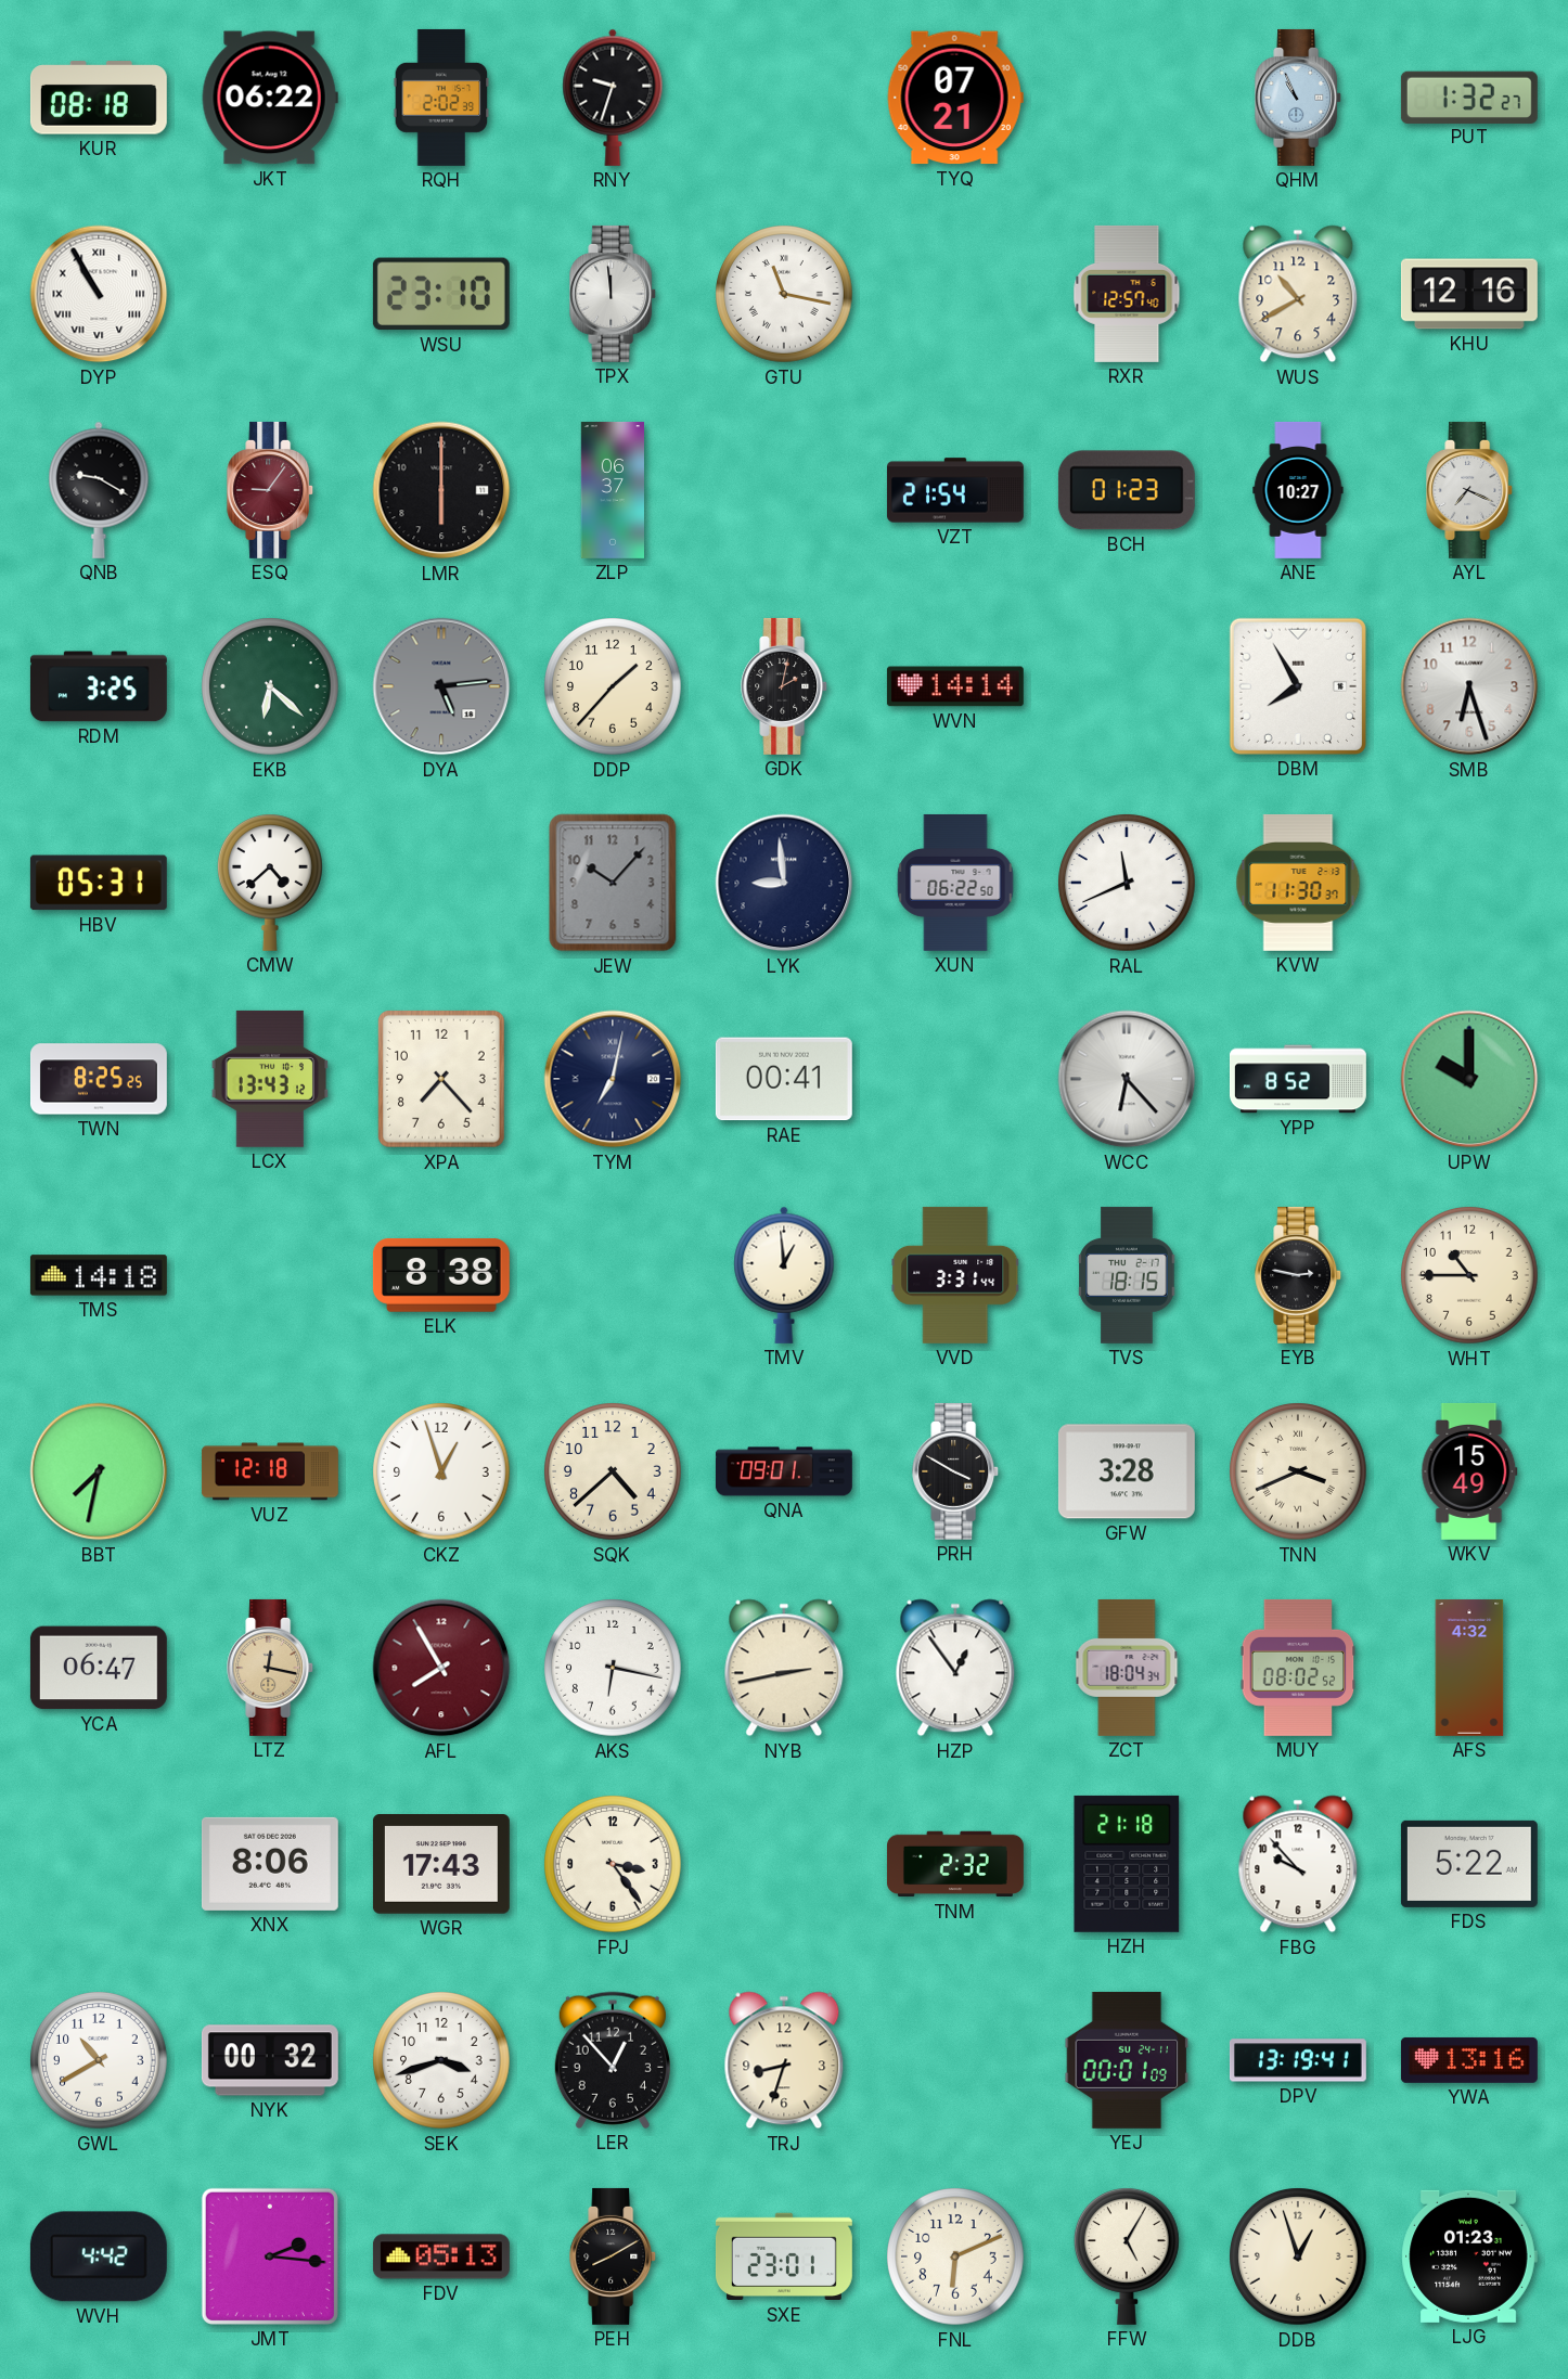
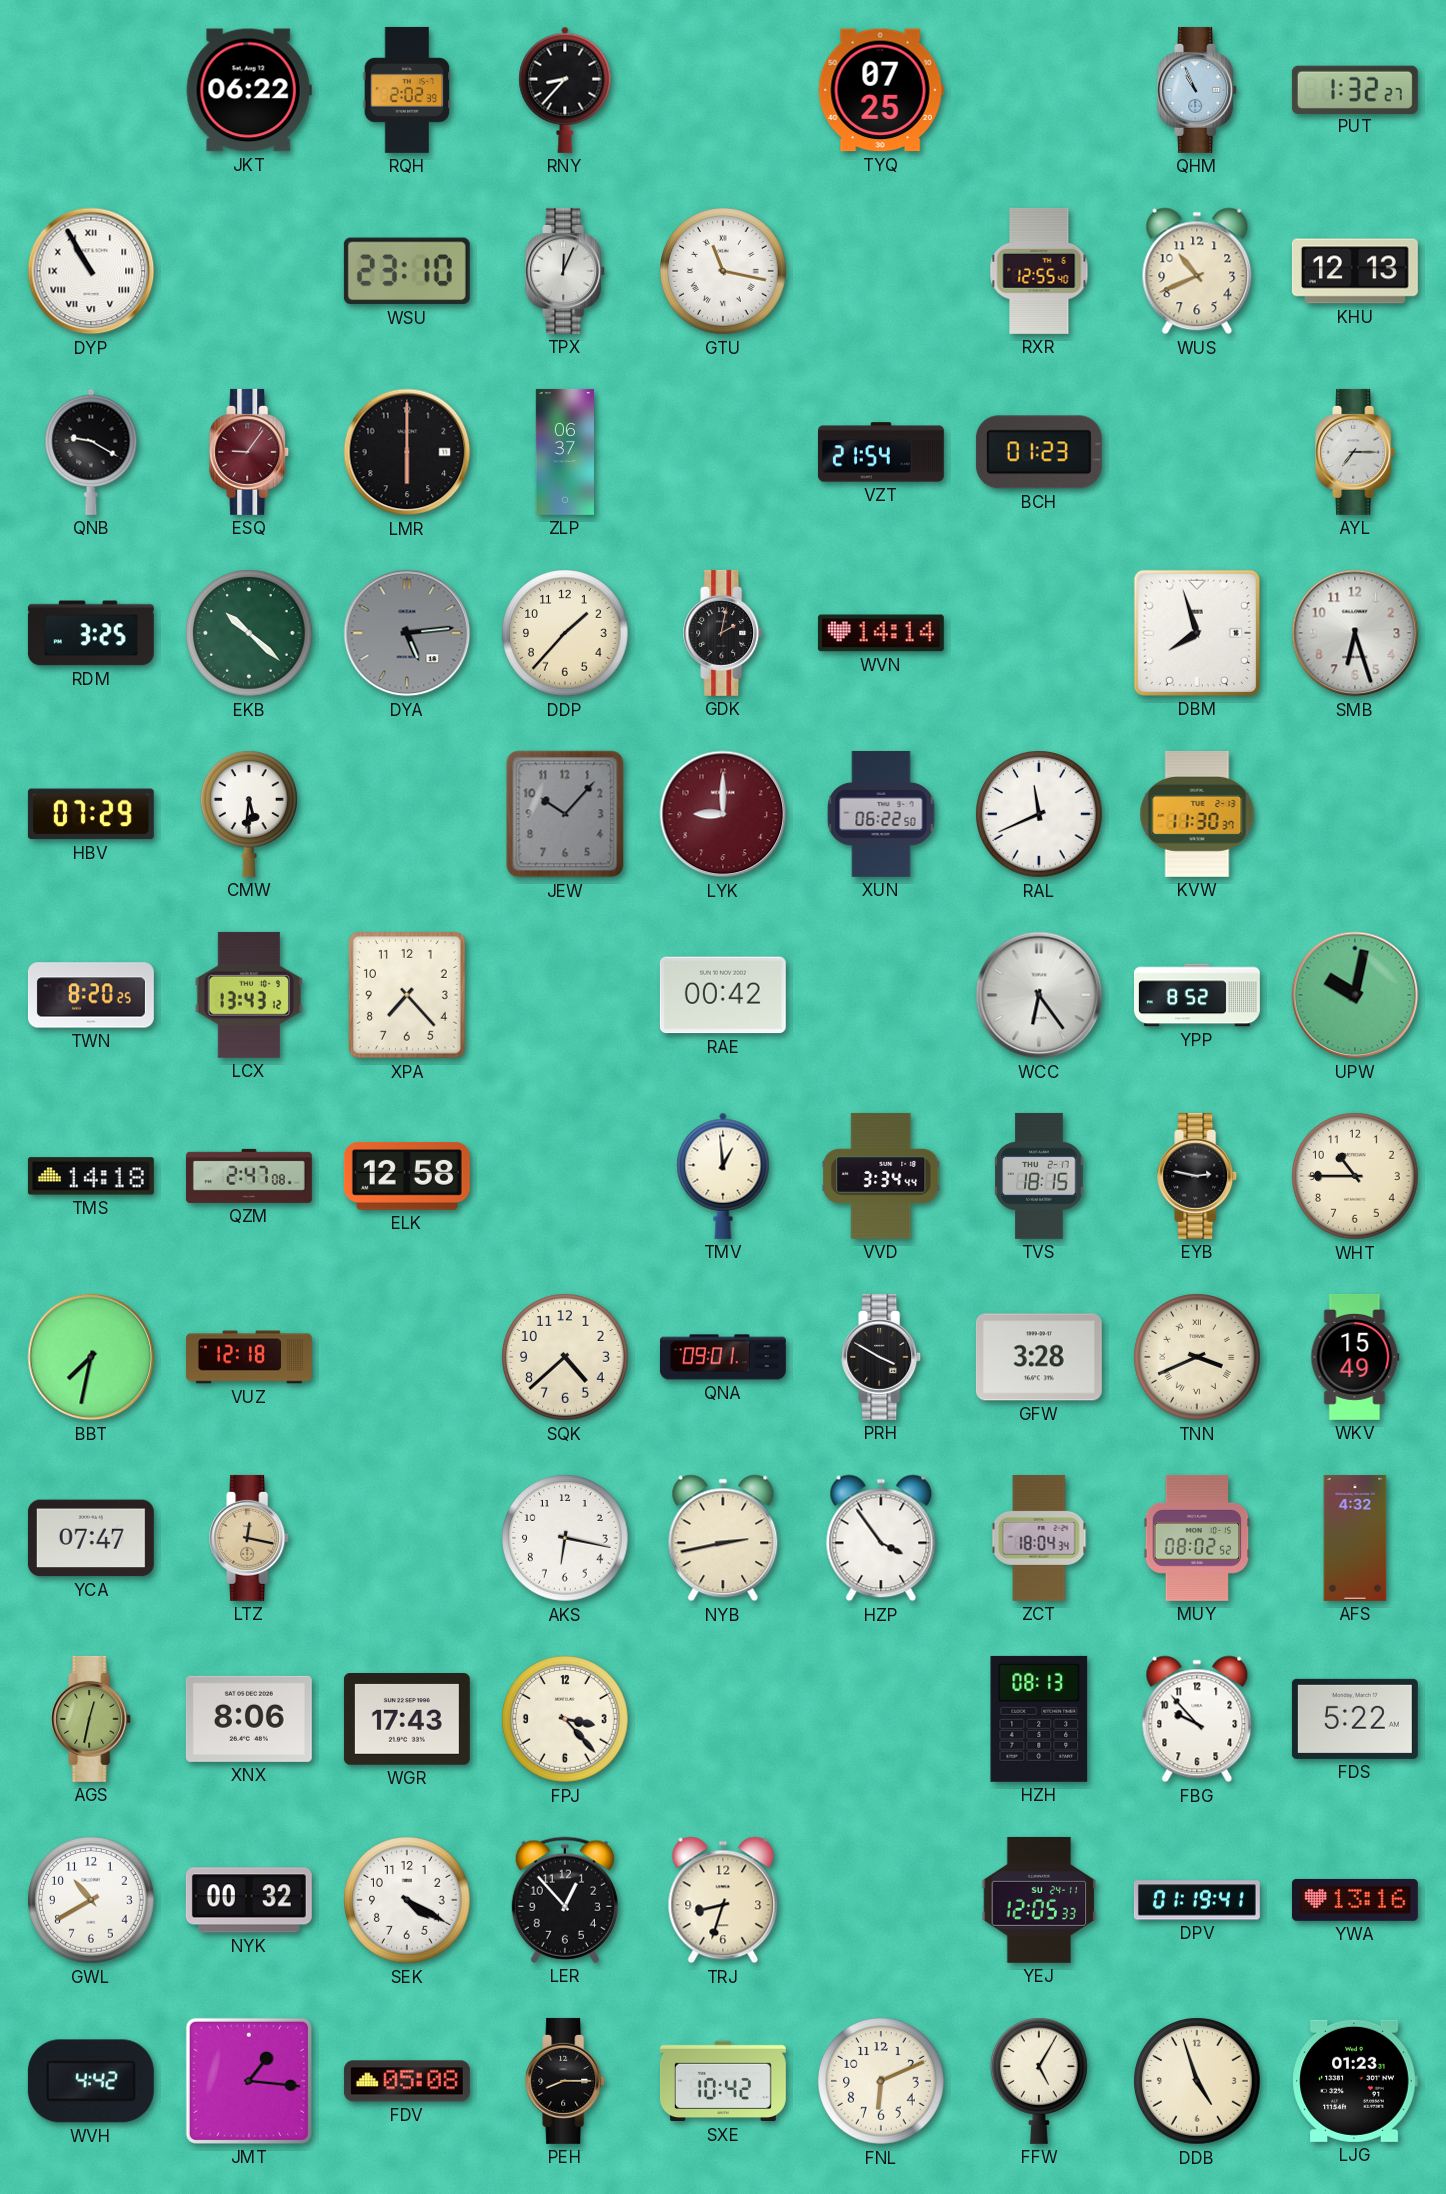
KUR: 08:18 -> none (99, 98)
RNY: 9:33 -> 8:37 (565, 90)
TYQ: 07:21 -> 07:25 (881, 90)
TPX: 11:59 -> 12:04 (566, 271)
RXR: 12:57 -> 12:55 (1039, 271)
WUS: 10:40 -> 10:41 (1197, 271)
KHU: 12:16 -> 12:13 (1355, 271)
ANE: 10:27 -> none (1298, 490)
AYL: 7:19 -> 7:15 (1356, 452)
EKB: 6:22 -> 10:22 (249, 633)
DBM: 7:55 -> 7:57 (1197, 633)
HBV: 05:31 -> 07:29 (91, 814)
CMW: 4:38 -> 5:31 (249, 814)
LYK: 8:59 -> 9:00 (723, 814)
LYK dial: navy -> burgundy (723, 814)
TWN: 8:25 -> 8:20 (91, 995)
TYM: 7:02 -> none (613, 1079)
RAE: 00:41 -> 00:42 (723, 995)
WCC: 6:23 -> 6:24 (1039, 995)
UPW: 10:00 -> 10:02 (1355, 995)
QZM: none -> 2:47 (249, 1176)
ELK: 8:38 -> 12:58 (407, 1177)
VVD: 3:31 -> 3:34 (881, 1176)
CKZ: 12:57 -> none (441, 1471)
YCA: 06:47 -> 07:47 (91, 1538)
AFL: 7:55 -> none (441, 1668)
HZP: 12:54 -> 3:54 (881, 1538)
AGS: none -> 12:32 (92, 1719)
FPJ: 3:24 -> 3:23 (565, 1719)
TNM: 2:32 -> none (955, 1864)
HZH: 21:18 -> 08:13 (1039, 1719)
SEK: 3:42 -> 4:20 (407, 1900)
YEJ: 00:01 -> 12:05 (1039, 1900)
DPV: 13:19 -> 01:19 (1197, 1900)
JMT: 2:16 -> 1:16 (249, 2081)
FDV: 05:13 -> 05:08 (407, 2081)
PEH: 8:10 -> 8:15 (566, 2081)
SXE: 23:01 -> 10:42 (723, 2081)
DDB: 12:57 -> 4:57 (1197, 2081)
